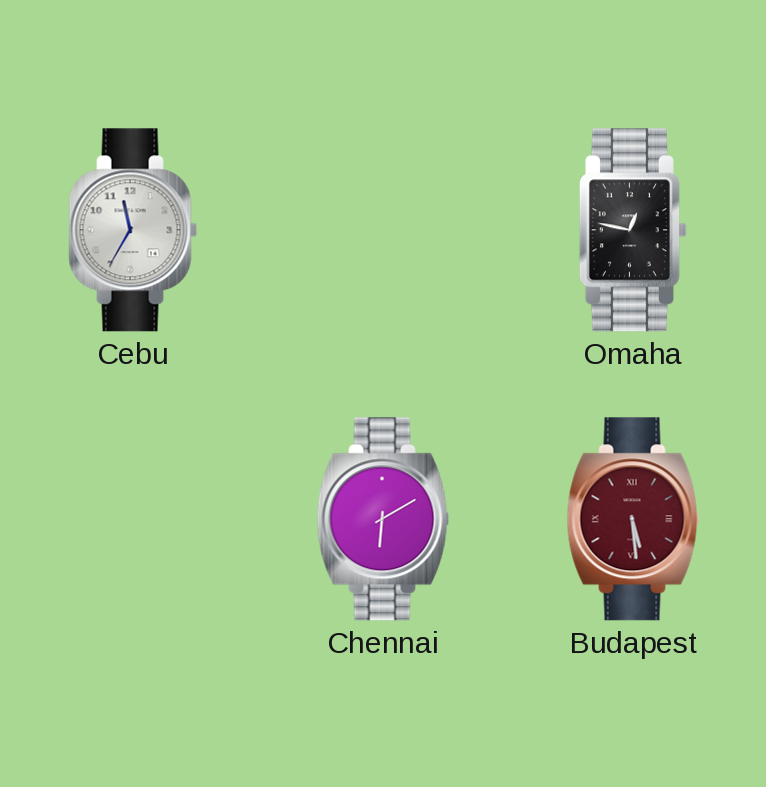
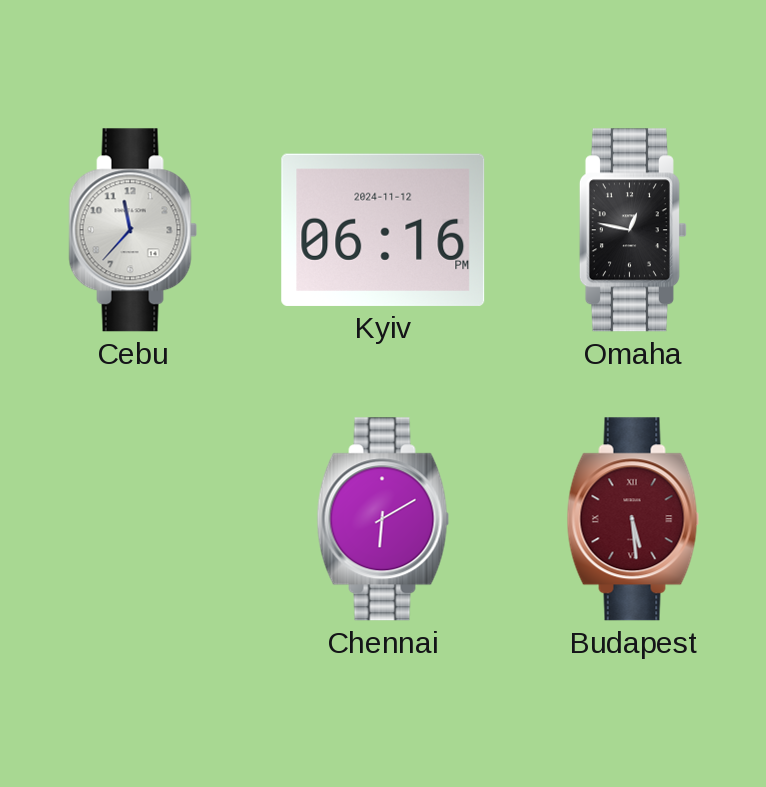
Cebu: 11:35 -> 11:37 (133, 230)
Kyiv: none -> 06:16 (383, 230)
